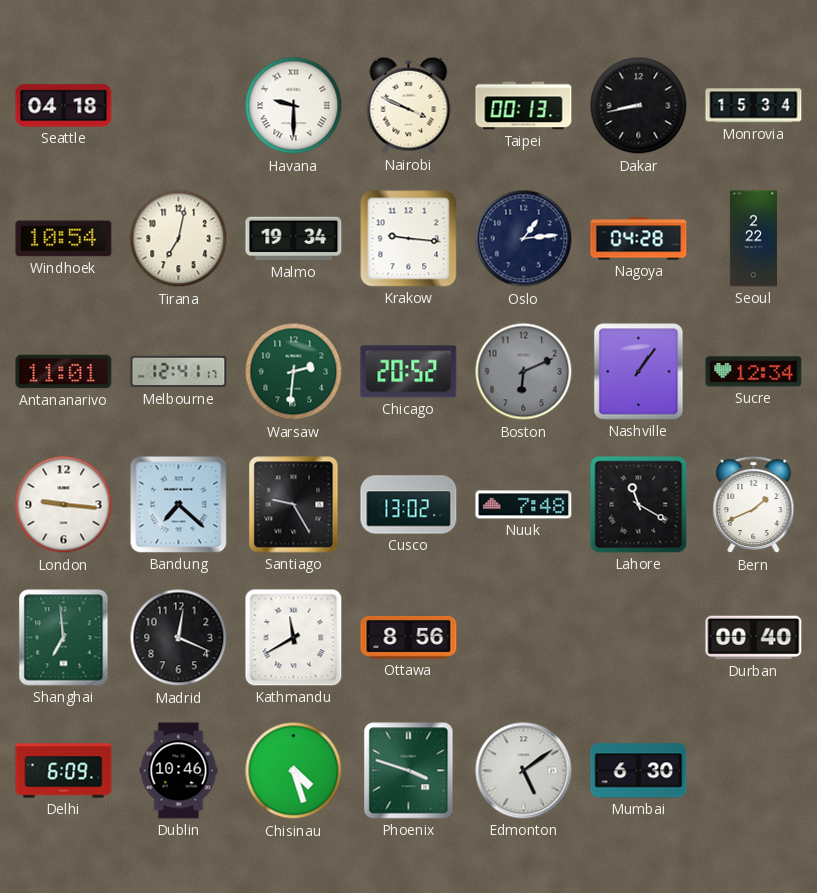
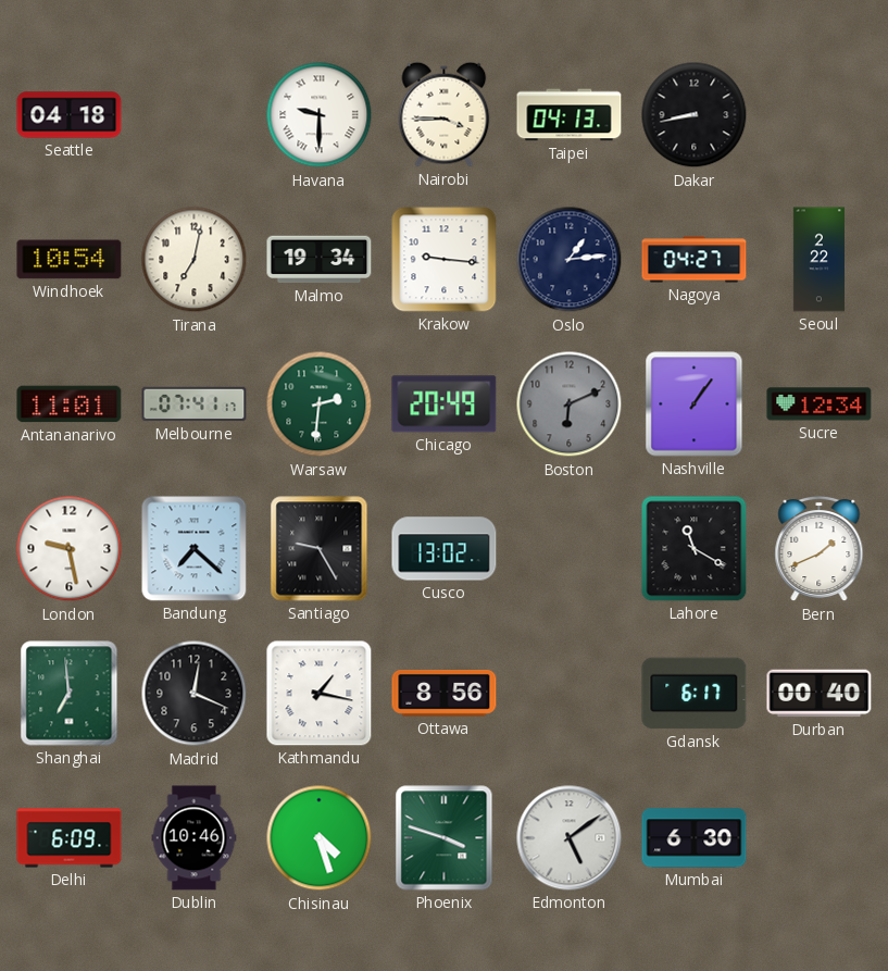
Nairobi: 3:49 -> 3:45 (445, 114)
Taipei: 00:13 -> 04:13 (570, 115)
Monrovia: 15:34 -> none (754, 106)
Nagoya: 04:28 -> 04:27 (695, 260)
Melbourne: 12:41 -> 07:41 (195, 404)
Chicago: 20:52 -> 20:49 (445, 404)
London: 9:16 -> 9:28 (70, 549)
Nuuk: 7:48 -> none (524, 505)
Kathmandu: 11:40 -> 1:17 (320, 694)
Gdansk: none -> 6:17 (695, 694)
